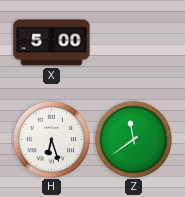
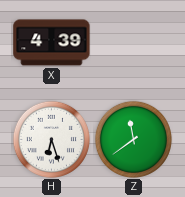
X: 5:00 -> 4:39 (52, 43)
